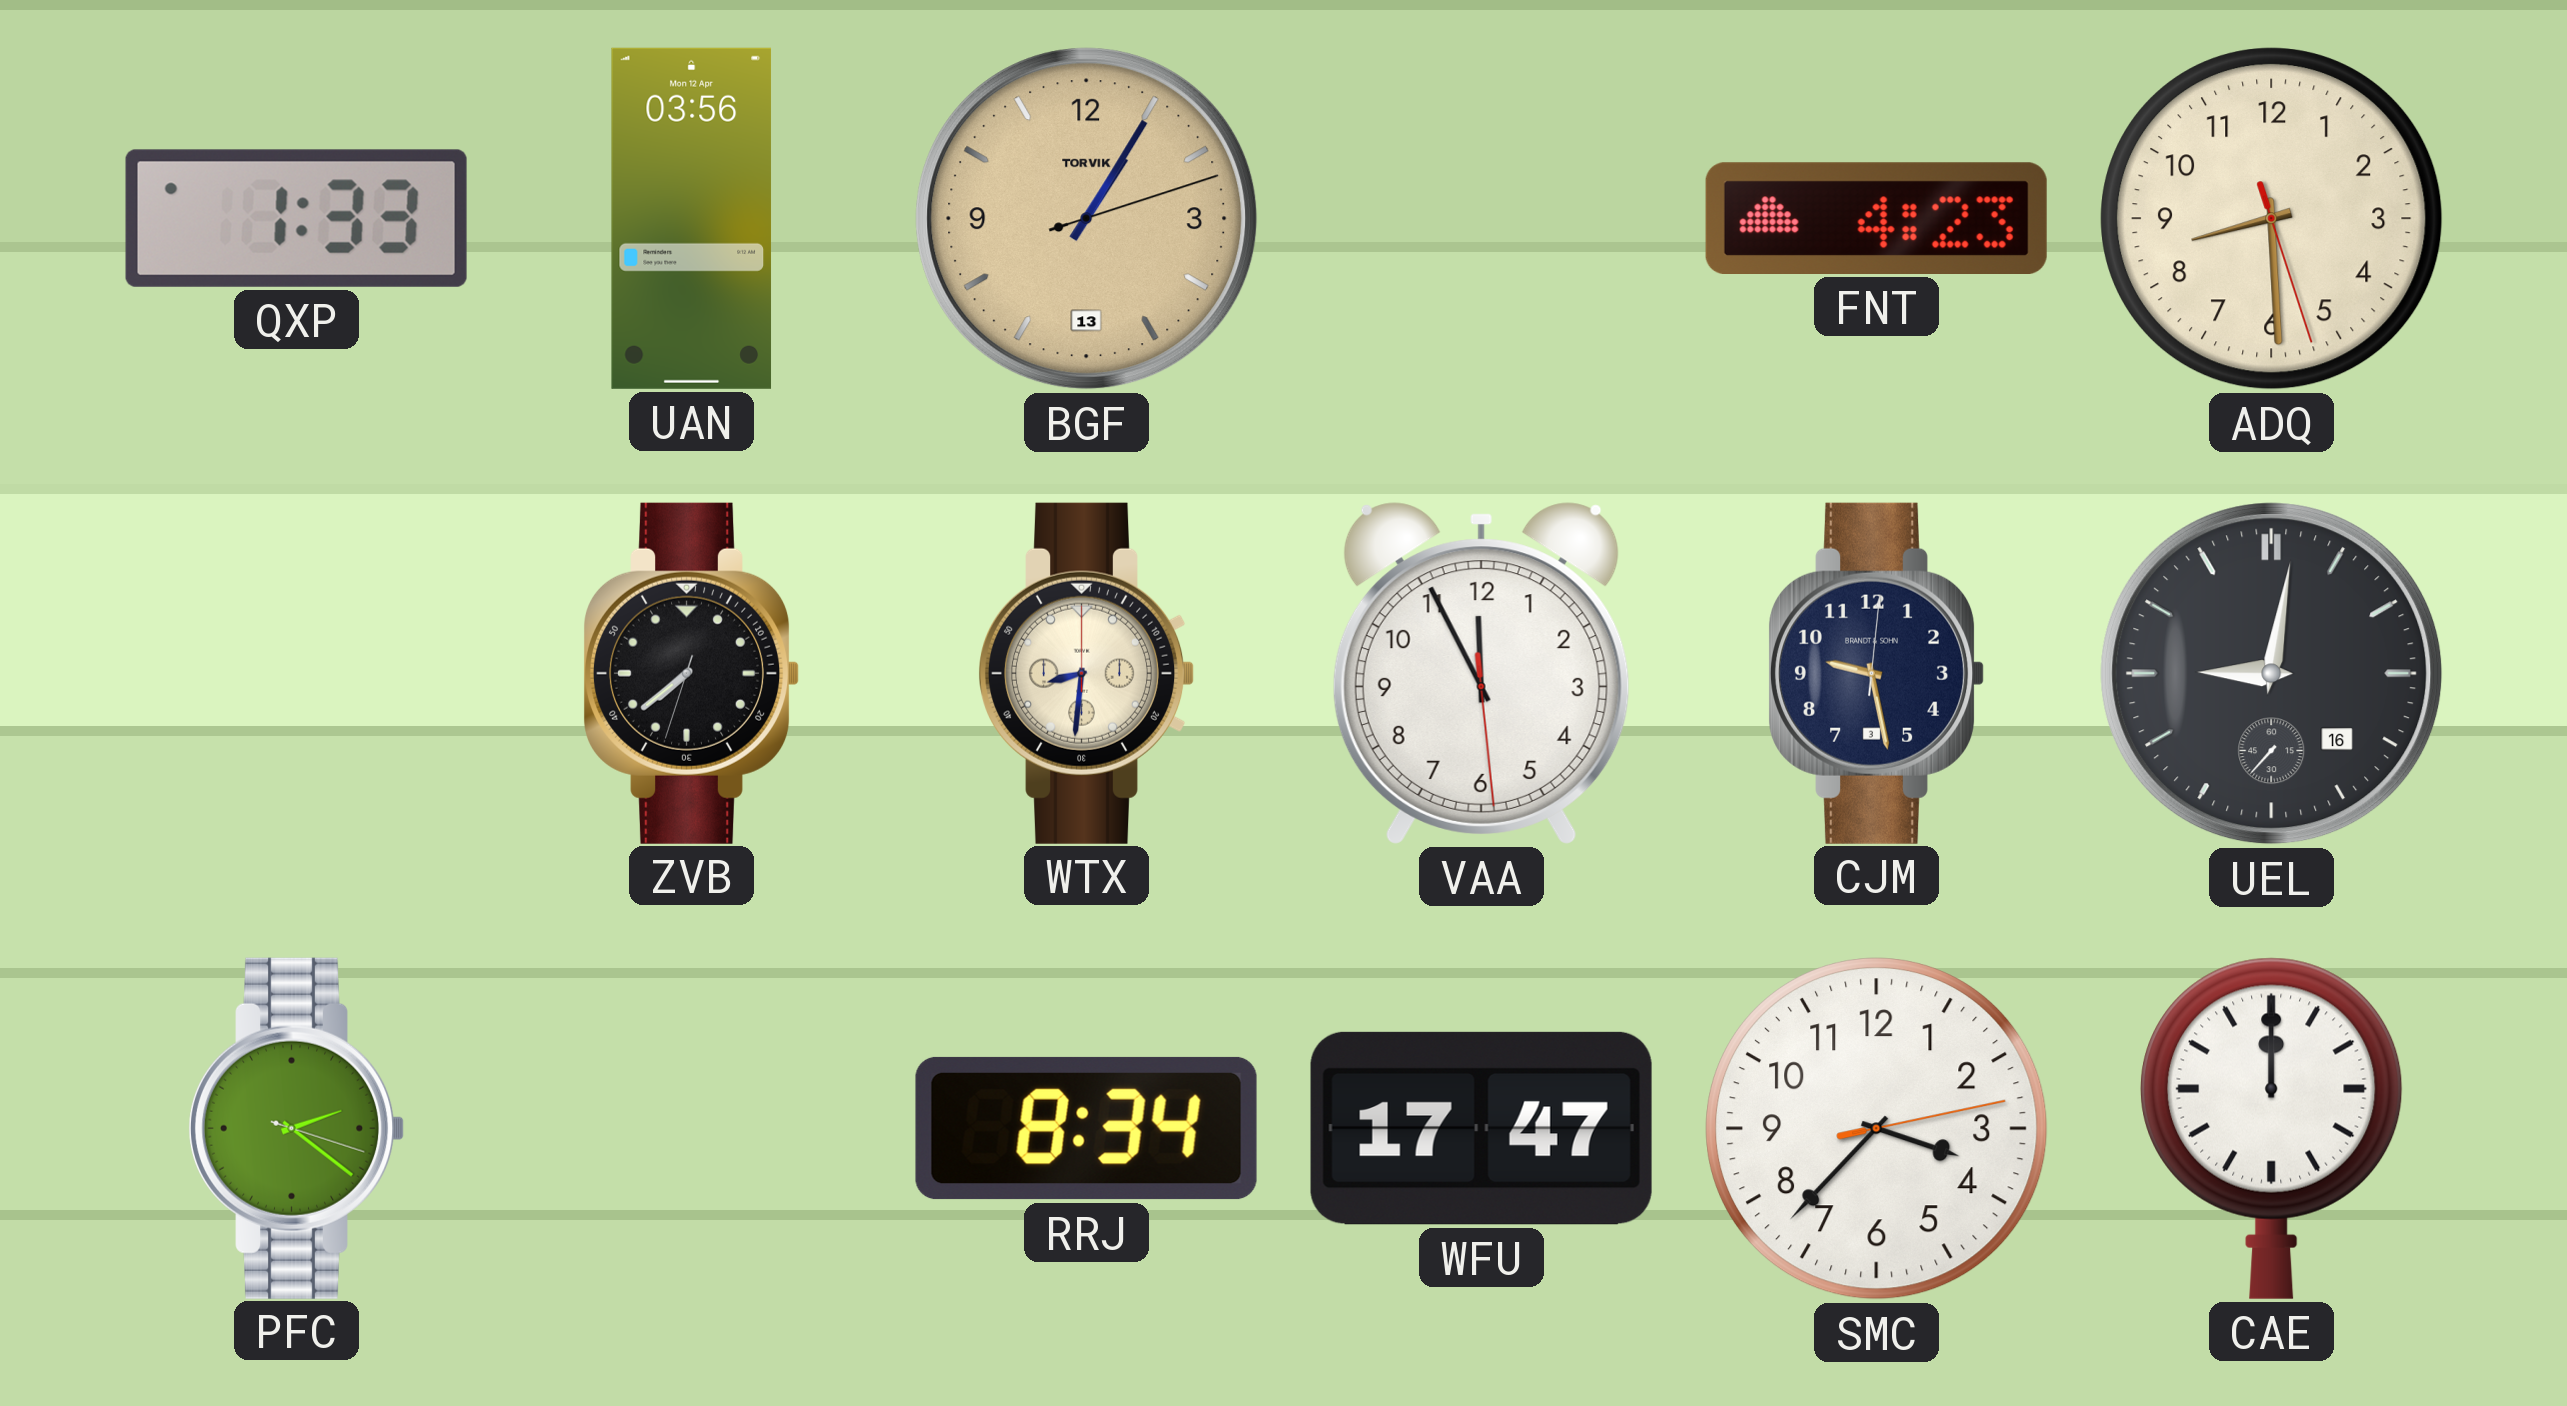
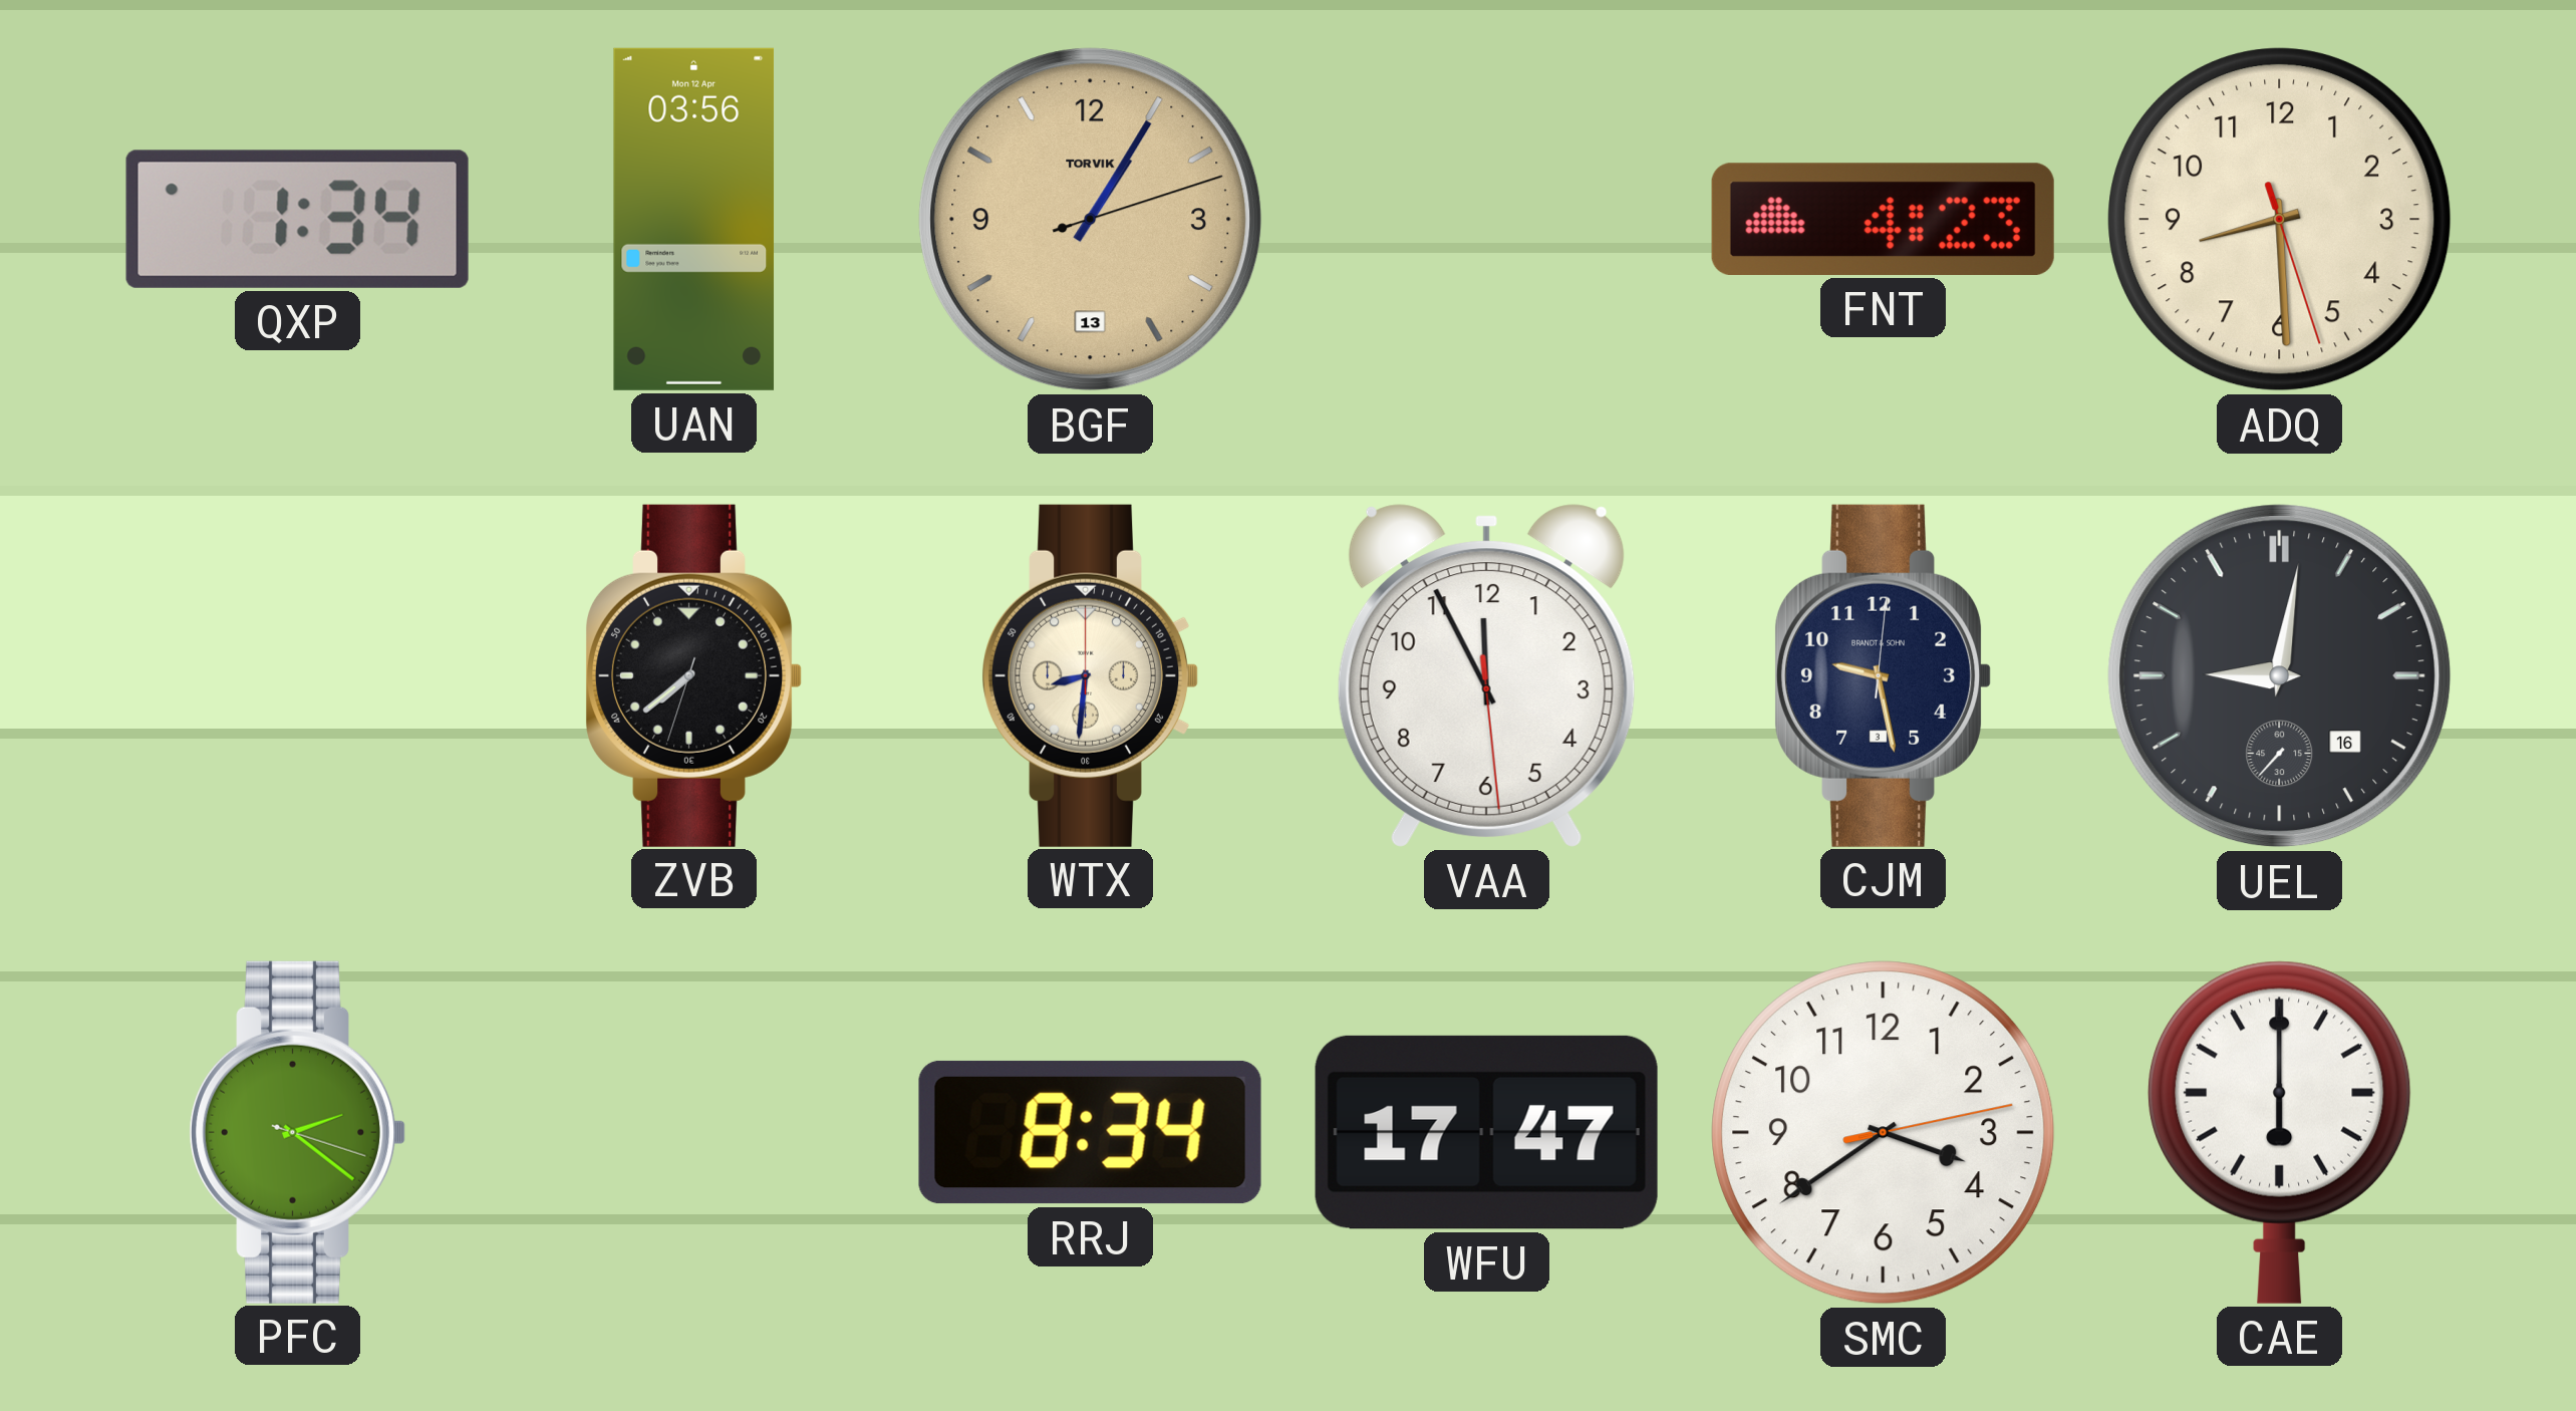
QXP: 1:33 -> 1:34 (297, 219)
SMC: 3:37 -> 3:39 (1884, 1133)
CAE: 12:00 -> 6:00 (2280, 1132)
